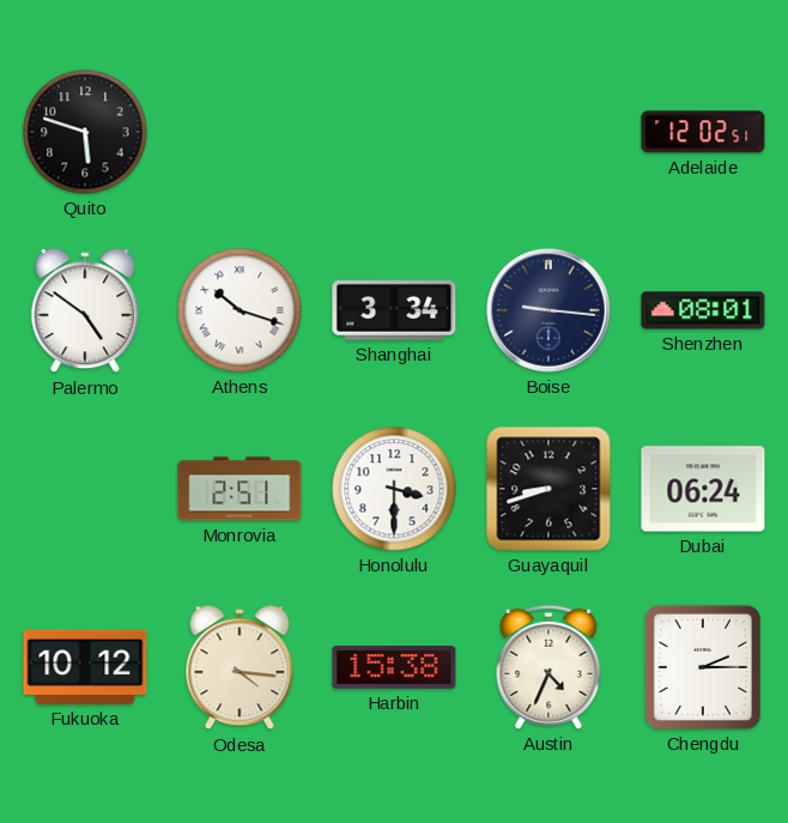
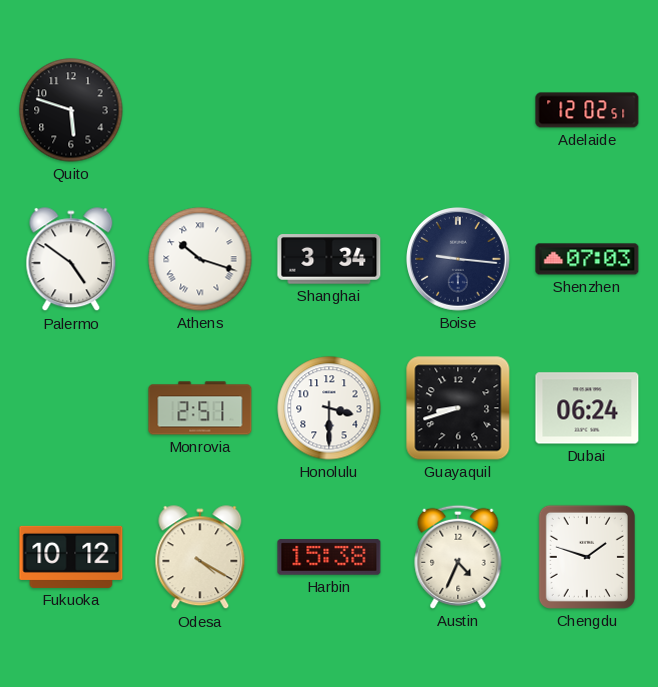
Shenzhen: 08:01 -> 07:03 (587, 259)
Odesa: 4:16 -> 4:20 (200, 558)
Chengdu: 2:15 -> 1:48 (587, 557)
